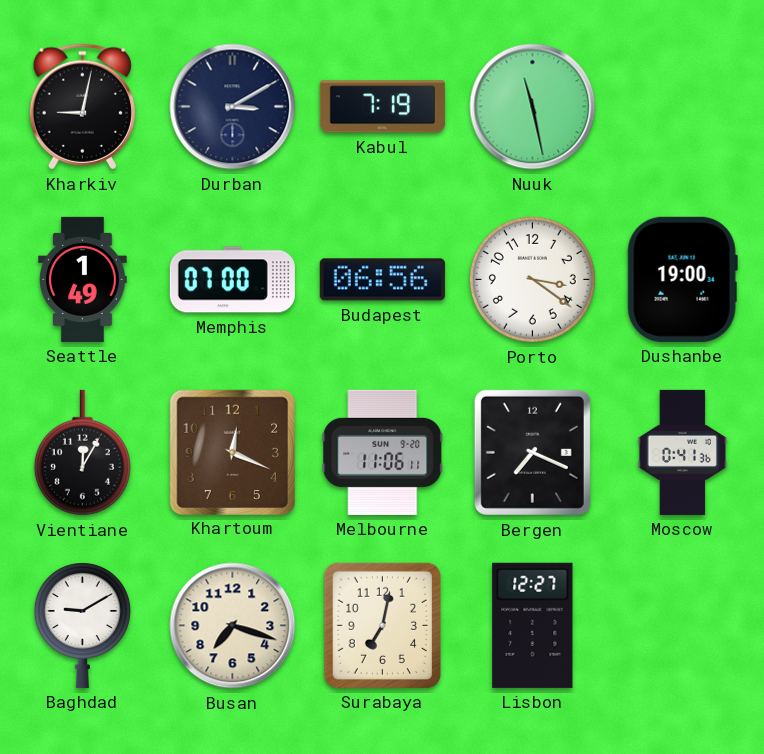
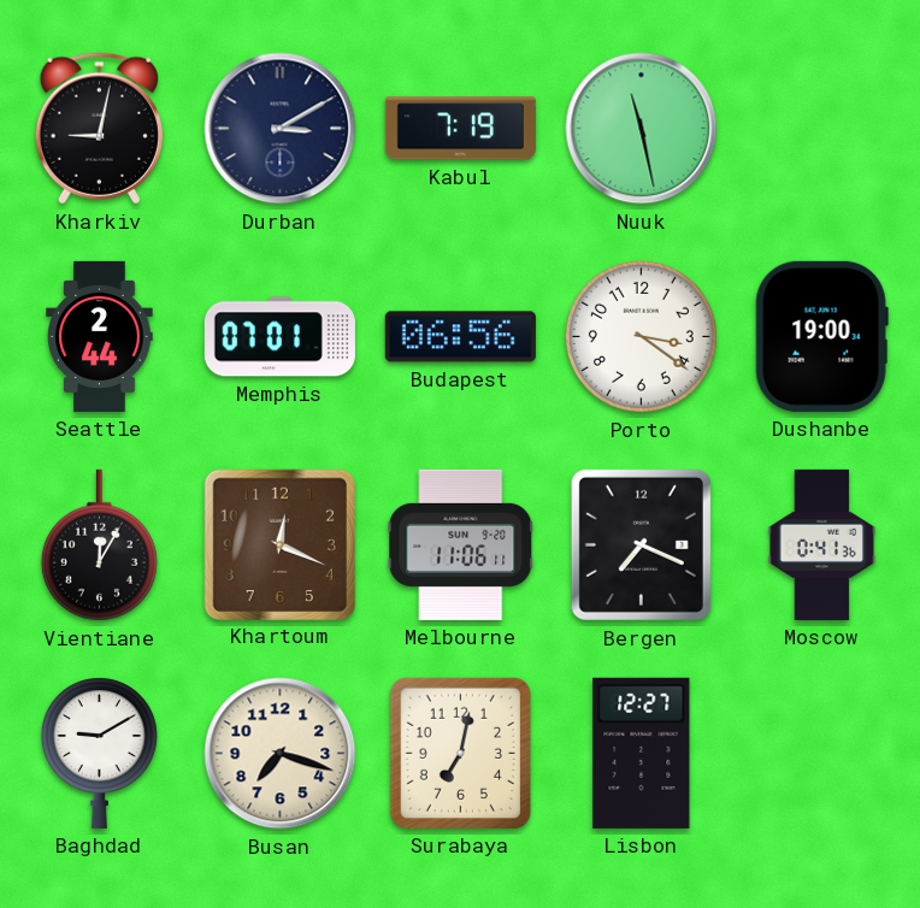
Seattle: 1:49 -> 2:44 (100, 336)
Memphis: 07:00 -> 07:01 (279, 337)
